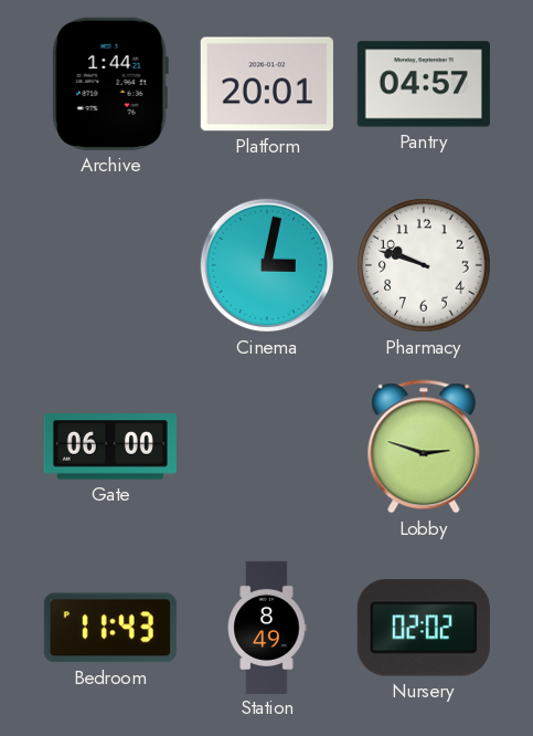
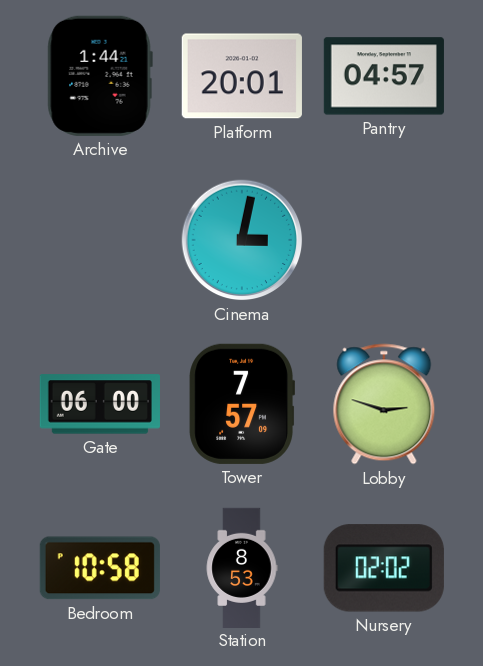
Pharmacy: 9:48 -> none (424, 265)
Tower: none -> 7:57 (241, 404)
Bedroom: 11:43 -> 10:58 (100, 568)
Station: 8:49 -> 8:53 (242, 567)
